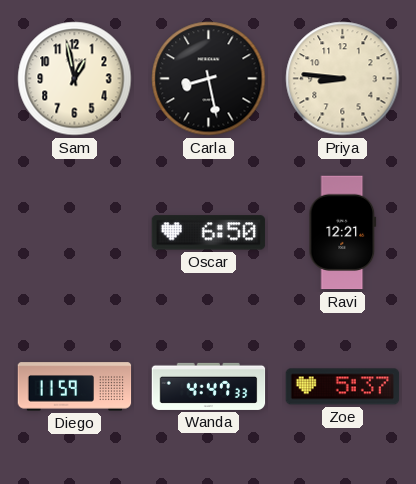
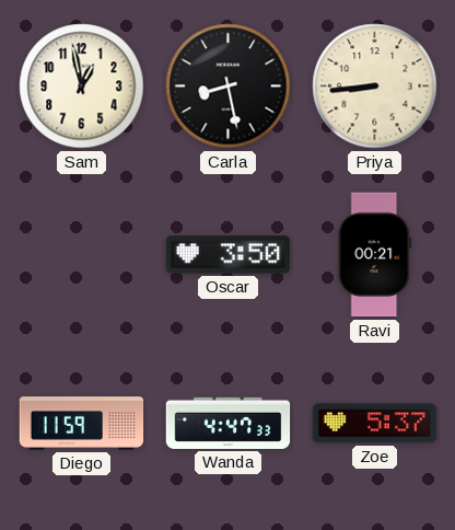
Priya: 8:46 -> 8:44 (375, 87)
Oscar: 6:50 -> 3:50 (229, 255)
Ravi: 12:21 -> 00:21 (375, 255)
